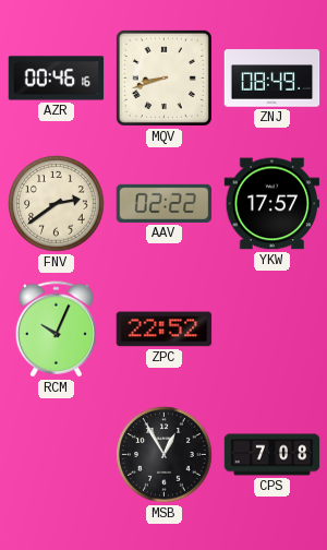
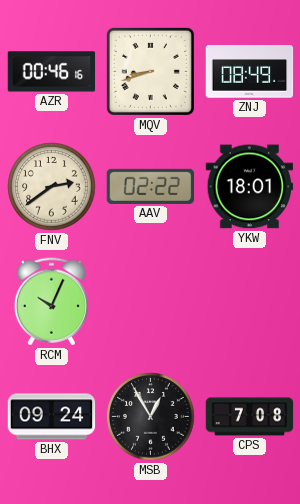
YKW: 17:57 -> 18:01 (250, 187)
ZPC: 22:52 -> none (165, 330)
BHX: none -> 09:24 (52, 417)
